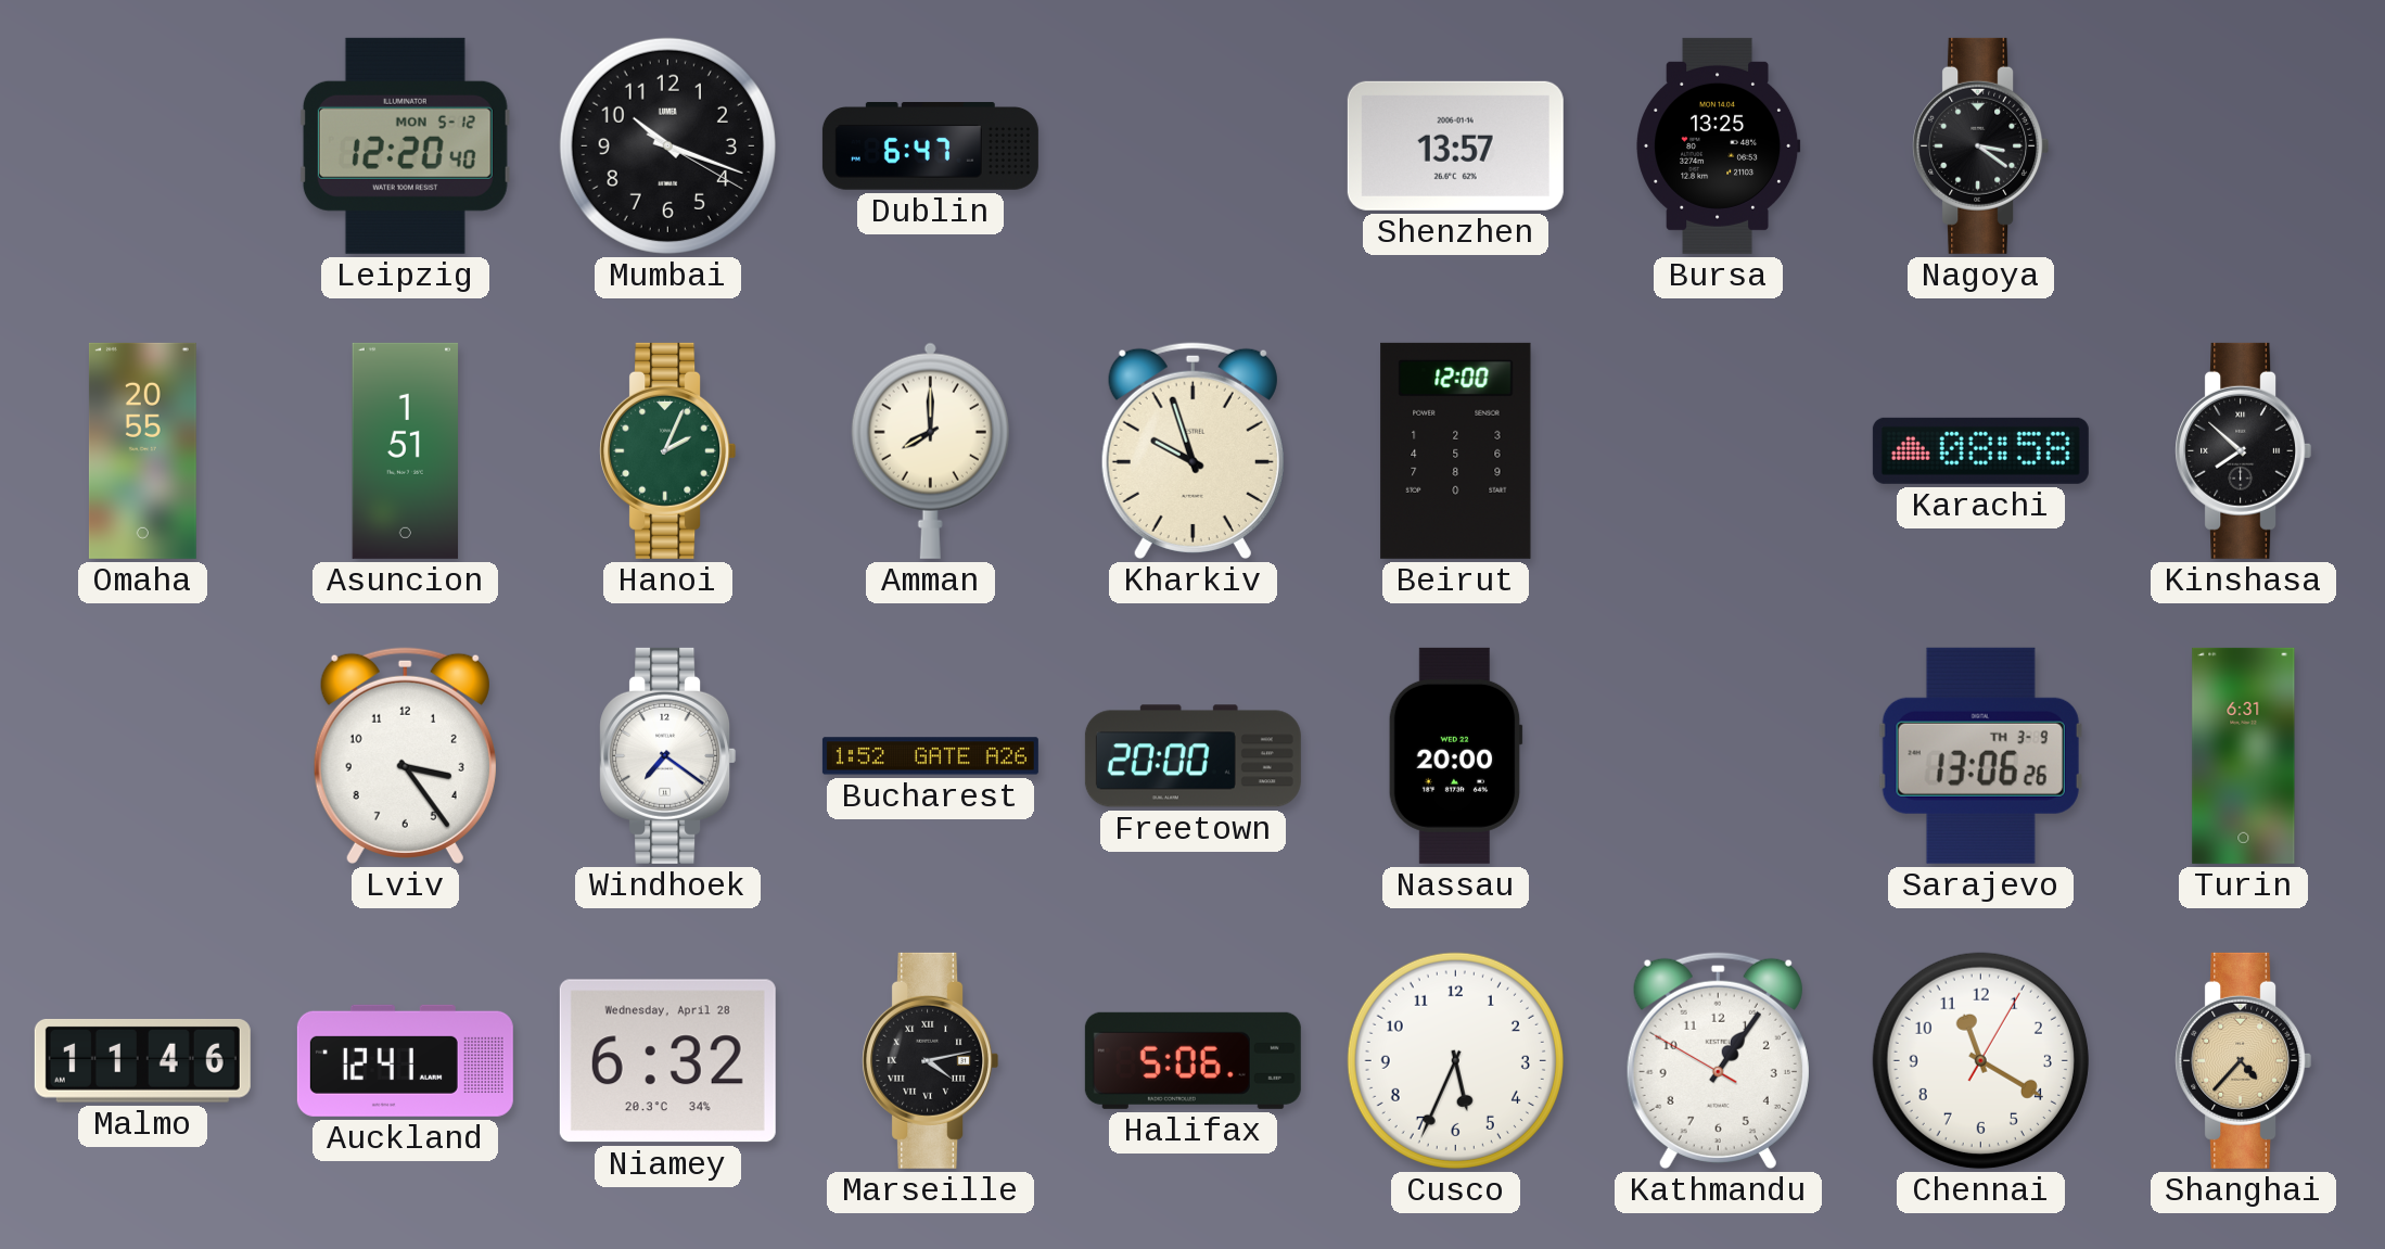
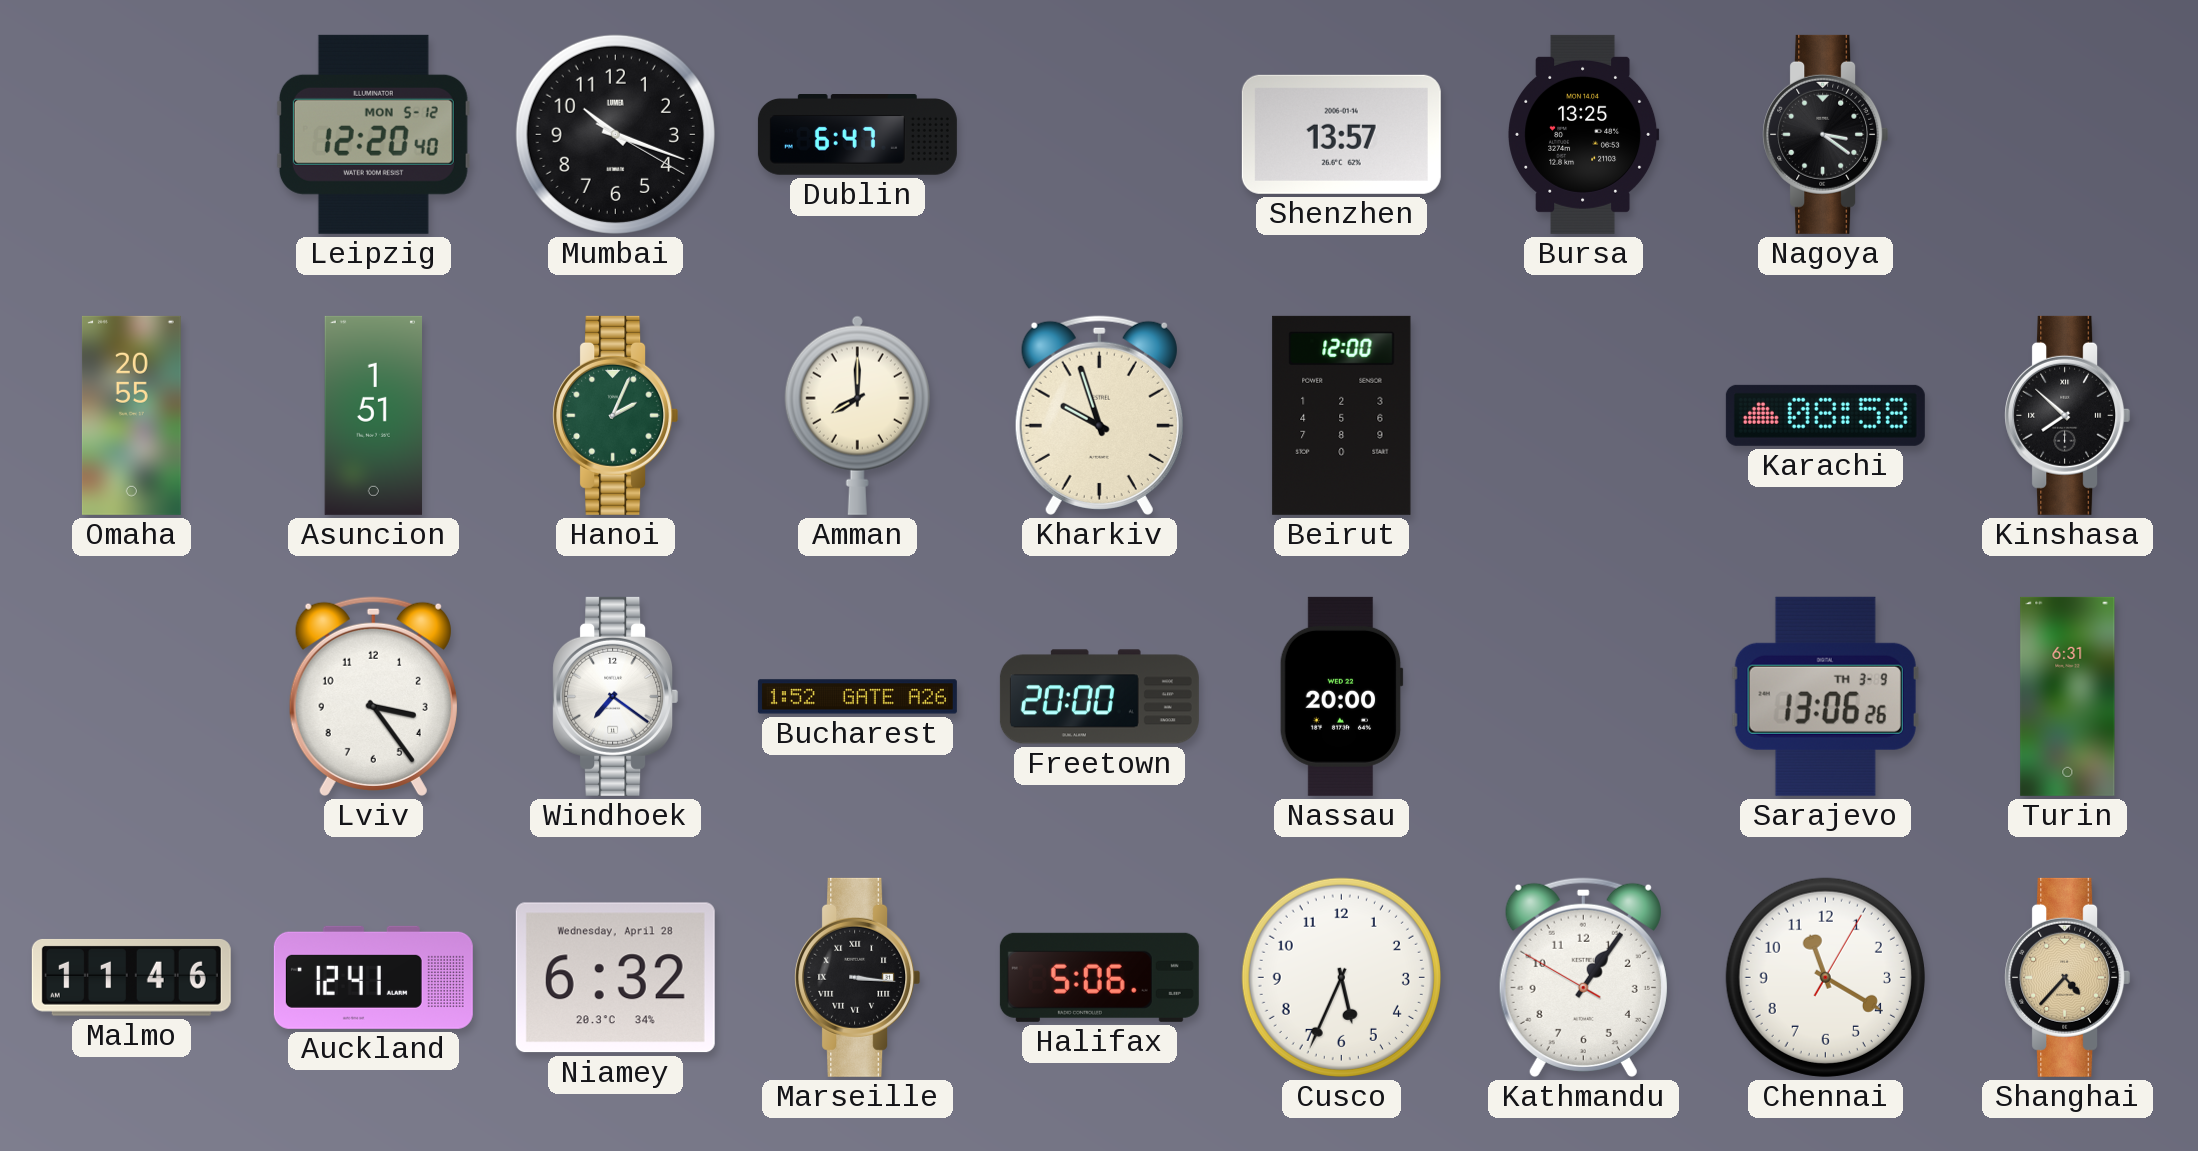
Marseille: 4:13 -> 3:16 (858, 977)
